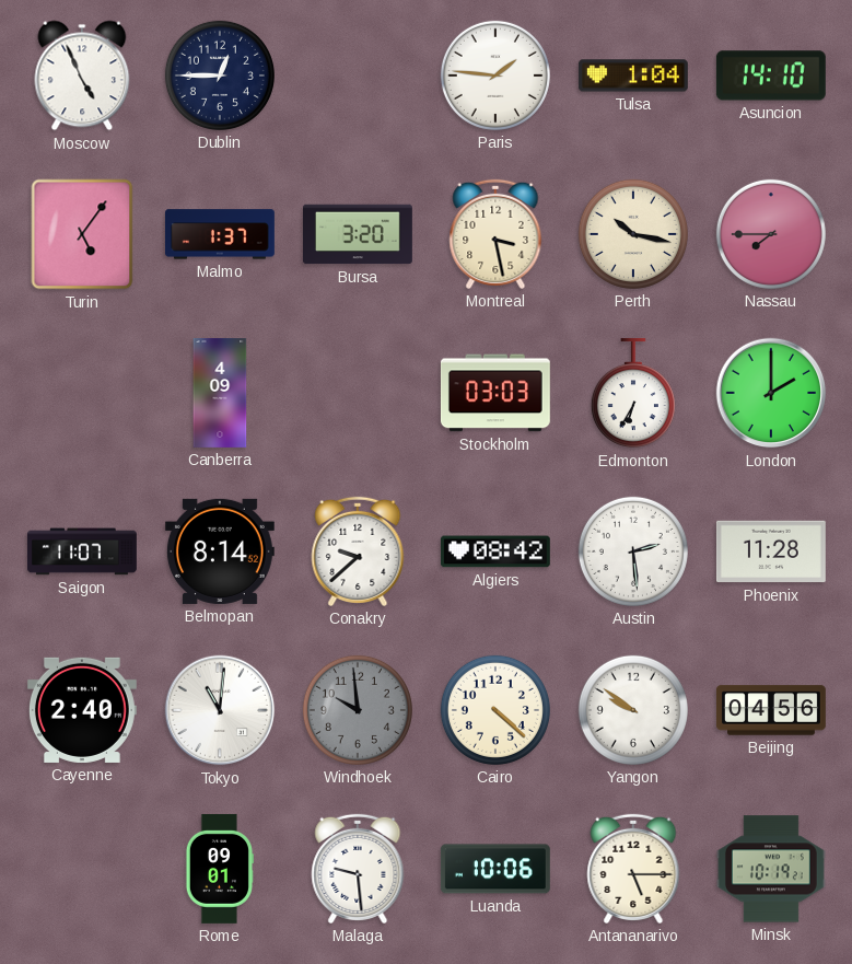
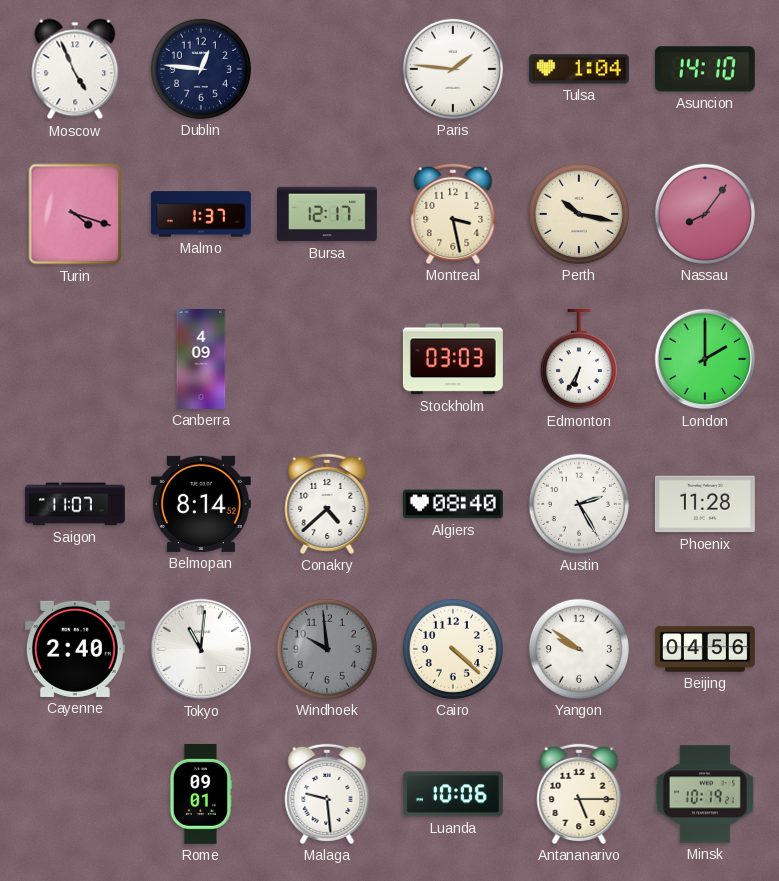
Dublin: 12:45 -> 12:46 (201, 69)
Turin: 5:06 -> 4:18 (75, 214)
Bursa: 3:20 -> 12:17 (327, 214)
Nassau: 7:45 -> 8:06 (705, 214)
Conakry: 9:38 -> 4:38 (327, 504)
Algiers: 08:42 -> 08:40 (453, 504)
Austin: 2:29 -> 2:25 (579, 504)
